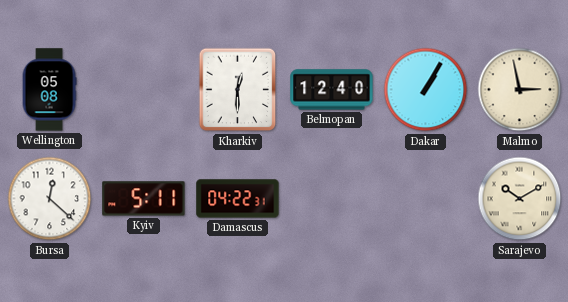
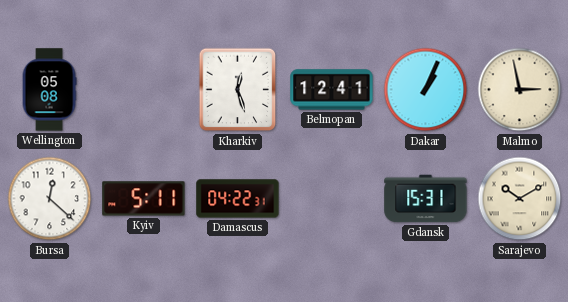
Kharkiv: 12:30 -> 12:27 (238, 90)
Belmopan: 12:40 -> 12:41 (332, 90)
Dakar: 1:05 -> 1:04 (426, 90)
Gdansk: none -> 15:31 (426, 199)
